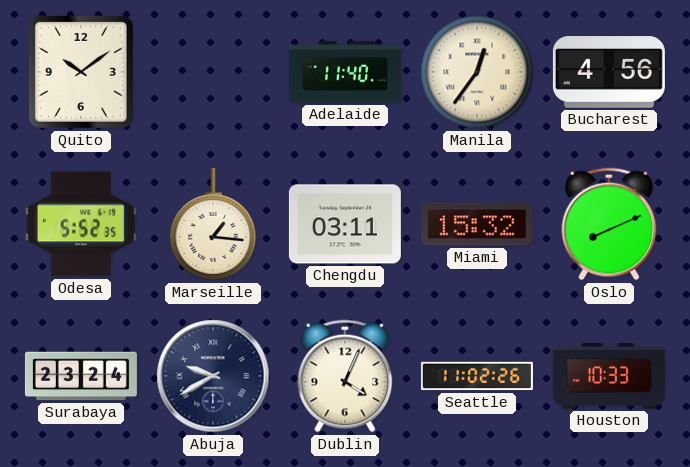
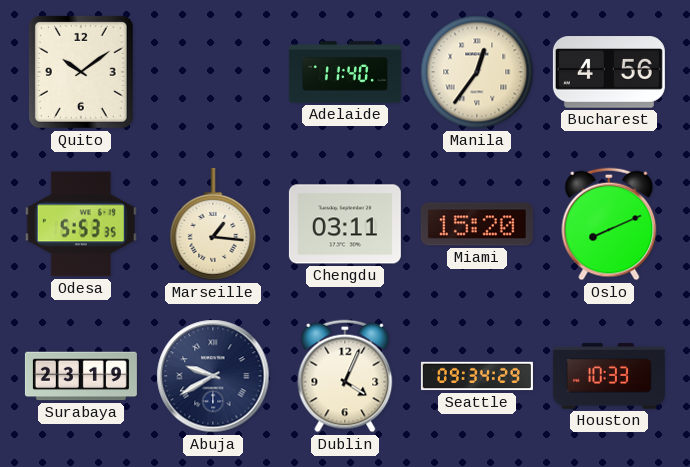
Odesa: 5:52 -> 5:53 (81, 224)
Miami: 15:32 -> 15:20 (477, 224)
Surabaya: 23:24 -> 23:19 (81, 376)
Seattle: 11:02 -> 09:34 (477, 376)
